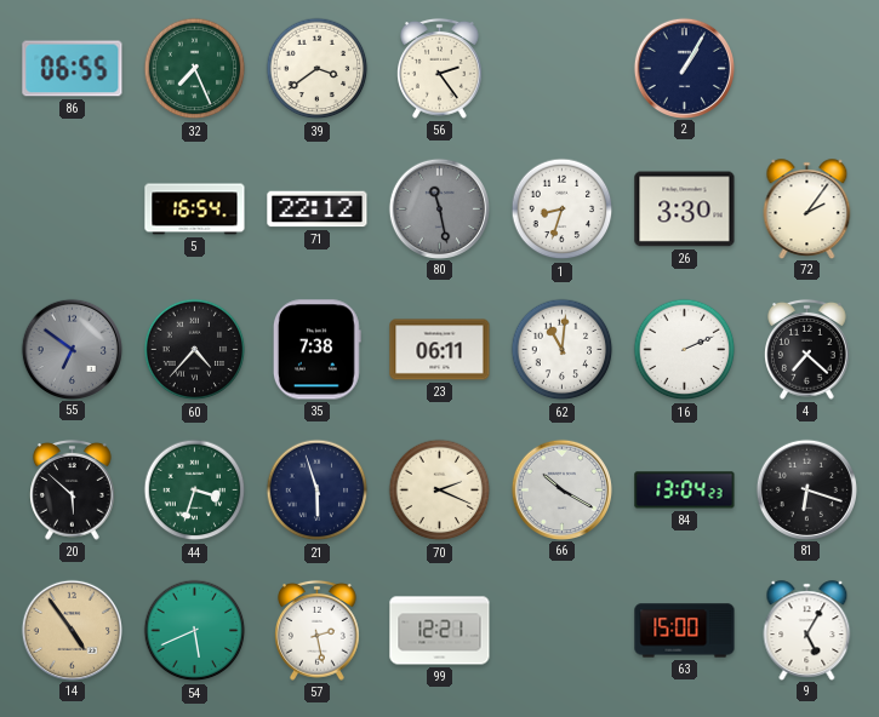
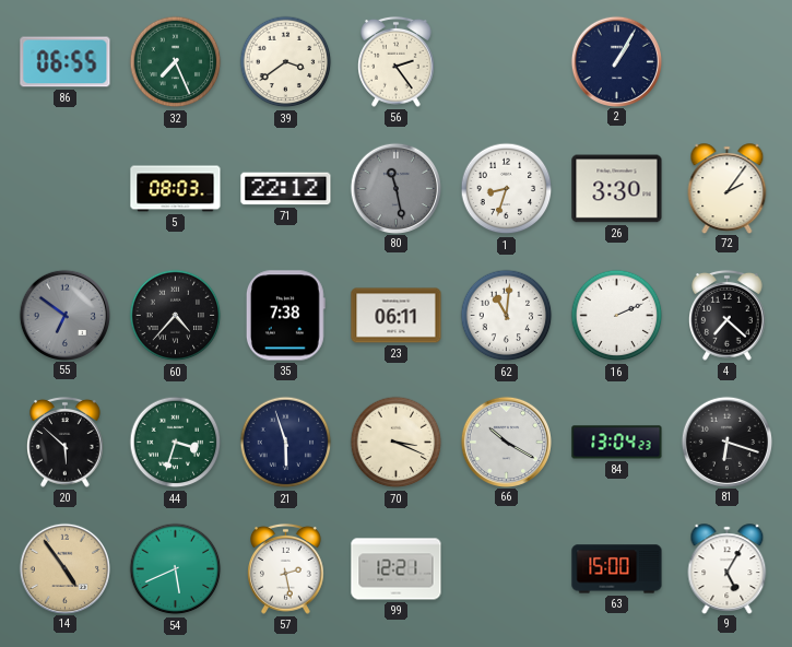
5: 16:54 -> 08:03 (176, 189)
70: 2:19 -> 3:19 (397, 443)
